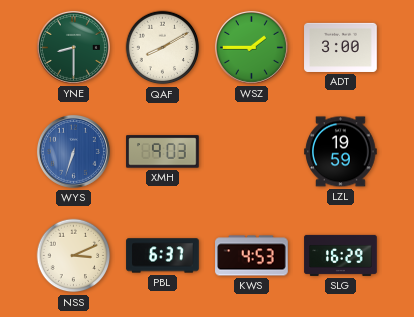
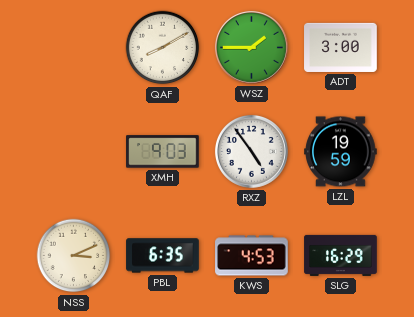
YNE: 8:30 -> none (73, 47)
WYS: 6:33 -> none (73, 151)
RXZ: none -> 4:54 (251, 151)
PBL: 6:37 -> 6:35 (163, 256)
